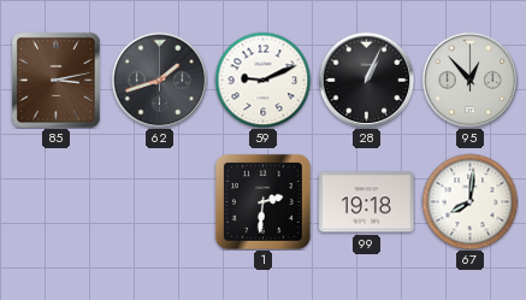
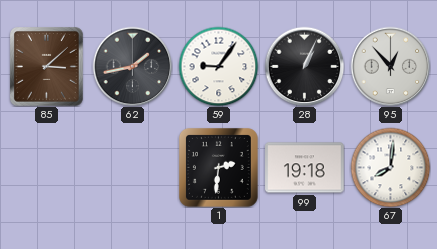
85: 3:13 -> 3:08 (47, 67)
62: 1:42 -> 1:43 (132, 66)
59: 9:11 -> 9:06 (218, 66)
